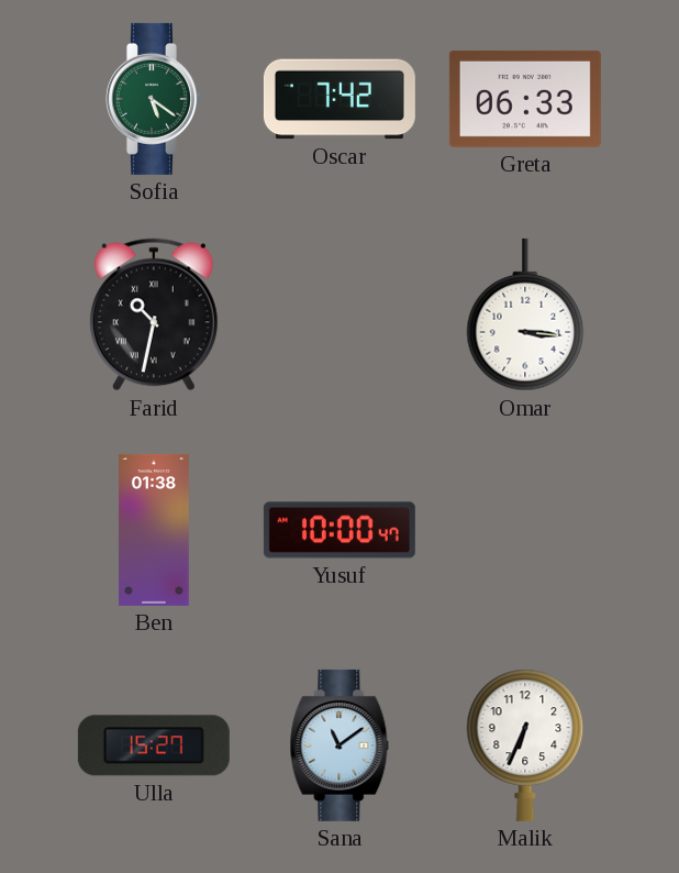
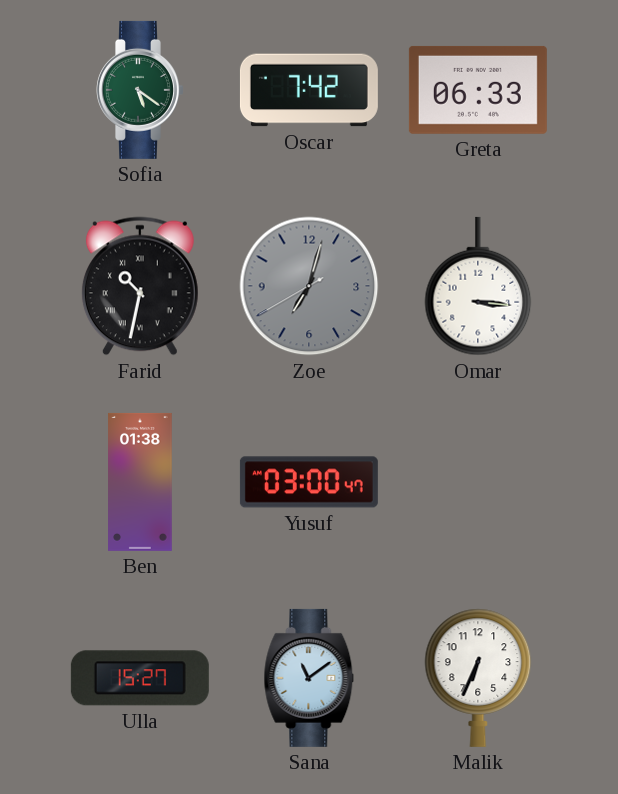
Zoe: none -> 7:02 (309, 286)
Yusuf: 10:00 -> 03:00 (309, 482)
